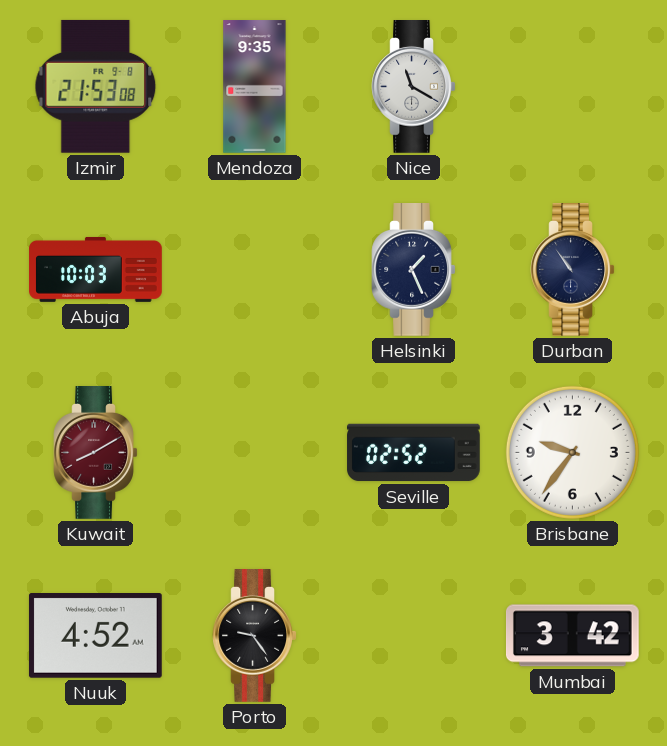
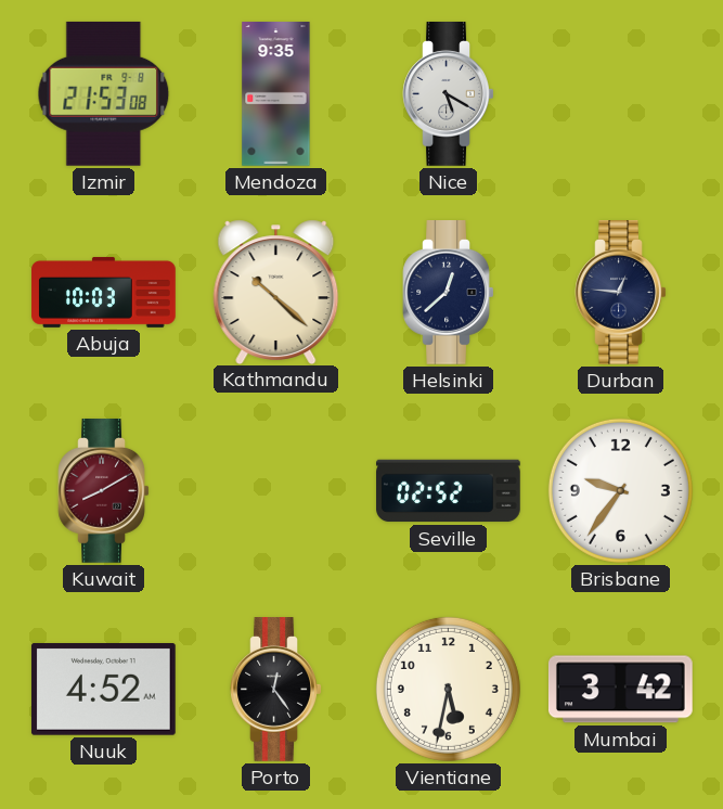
Nice: 11:20 -> 5:20 (449, 94)
Kathmandu: none -> 10:22 (276, 292)
Helsinki: 1:26 -> 12:38 (449, 293)
Durban: 10:54 -> 12:46 (621, 293)
Porto: 9:24 -> 12:24 (276, 690)
Vientiane: none -> 5:32 (448, 689)
